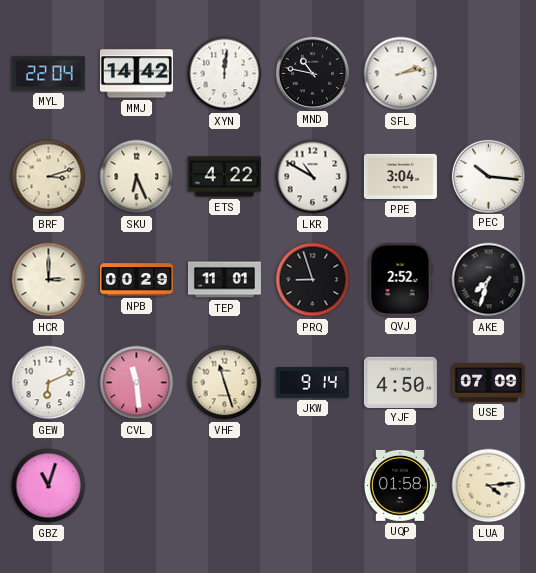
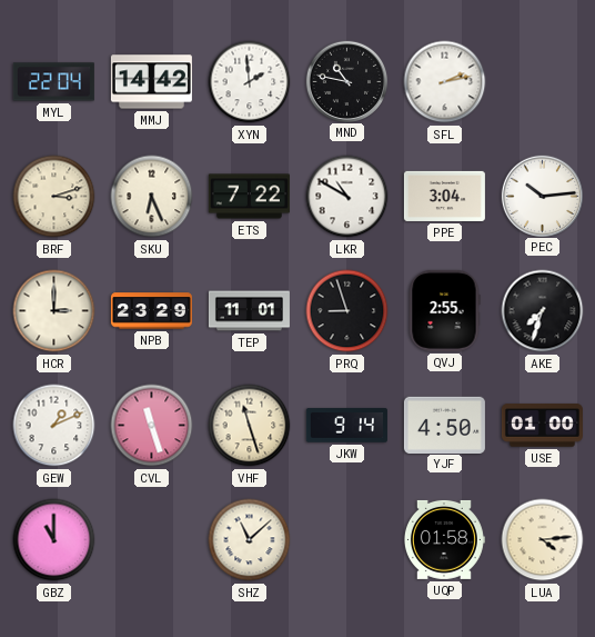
XYN: 12:01 -> 1:59 (250, 82)
ETS: 4:22 -> 7:22 (249, 197)
PEC: 10:16 -> 10:14 (542, 196)
NPB: 00:29 -> 23:29 (151, 311)
QVJ: 2:52 -> 2:55 (444, 310)
GEW: 6:11 -> 1:11 (54, 426)
CVL: 11:29 -> 11:27 (152, 426)
USE: 07:09 -> 01:00 (542, 426)
GBZ: 11:03 -> 11:00 (54, 540)
SHZ: none -> 11:08 (250, 540)
